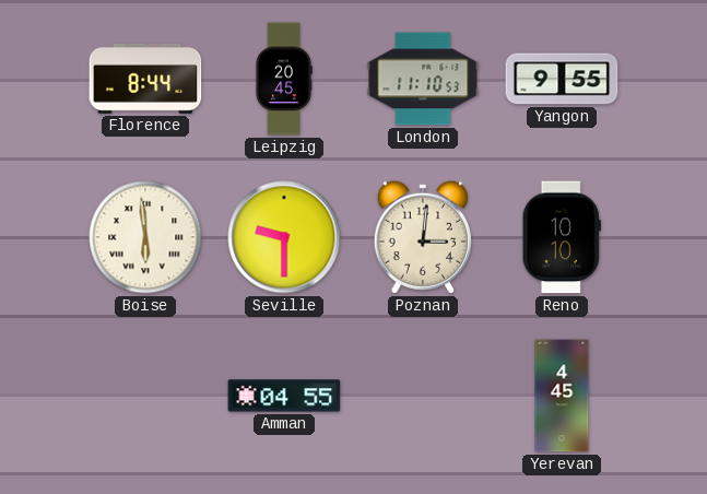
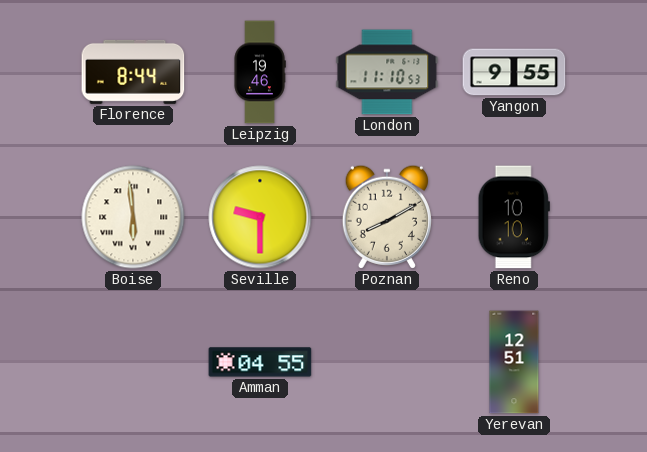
Leipzig: 20:45 -> 19:46 (260, 72)
Poznan: 3:01 -> 8:10 (387, 217)
Yerevan: 4:45 -> 12:51 (514, 362)
